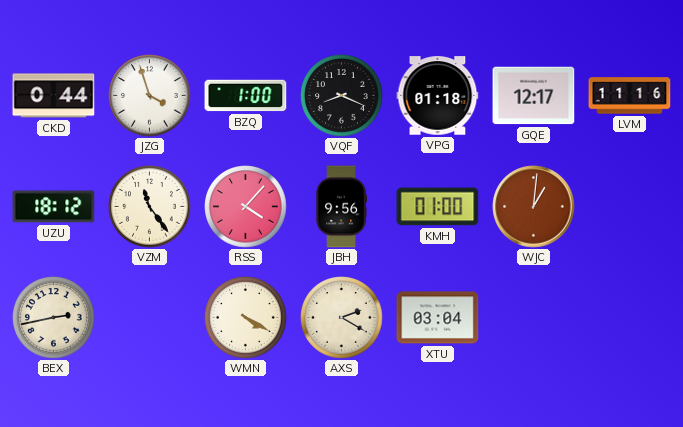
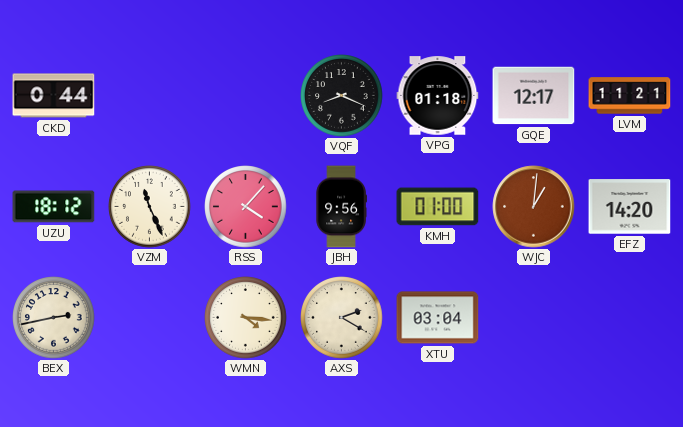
JZG: 3:57 -> none (150, 96)
BZQ: 1:00 -> none (246, 96)
LVM: 11:16 -> 11:21 (630, 96)
VZM: 11:24 -> 11:26 (150, 207)
EFZ: none -> 14:20 (630, 207)
WMN: 4:20 -> 4:16 (246, 318)
